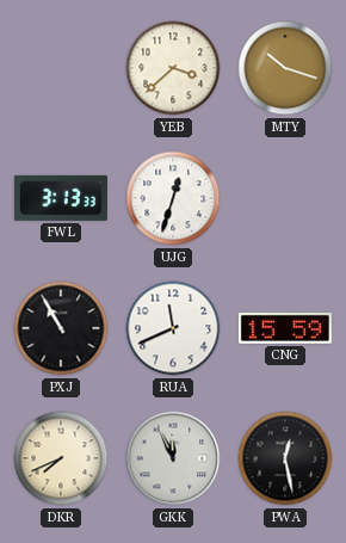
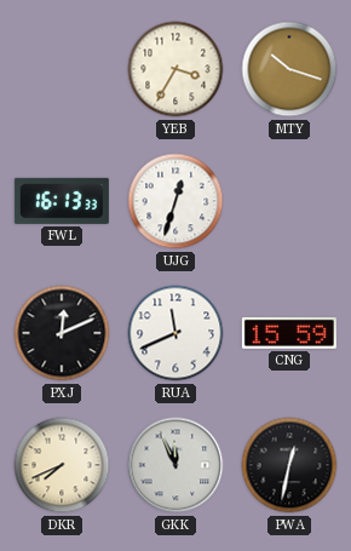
YEB: 3:38 -> 3:35 (175, 69)
FWL: 3:13 -> 16:13 (62, 201)
PXJ: 10:55 -> 12:11 (62, 333)
PWA: 12:28 -> 12:32 (289, 465)
